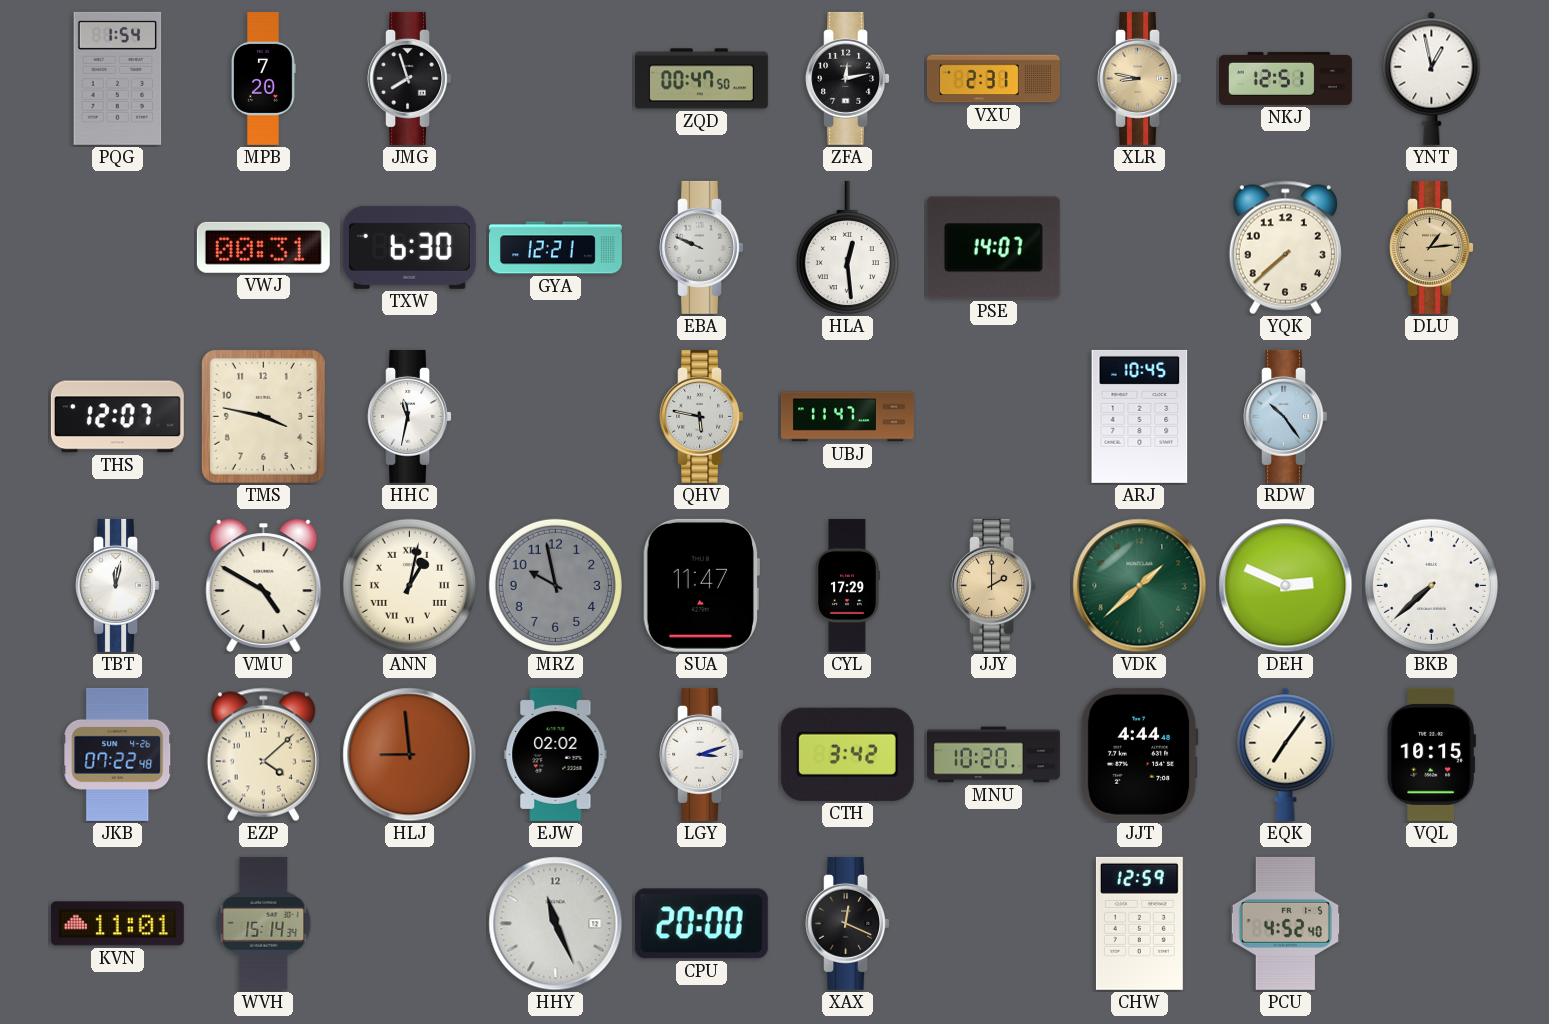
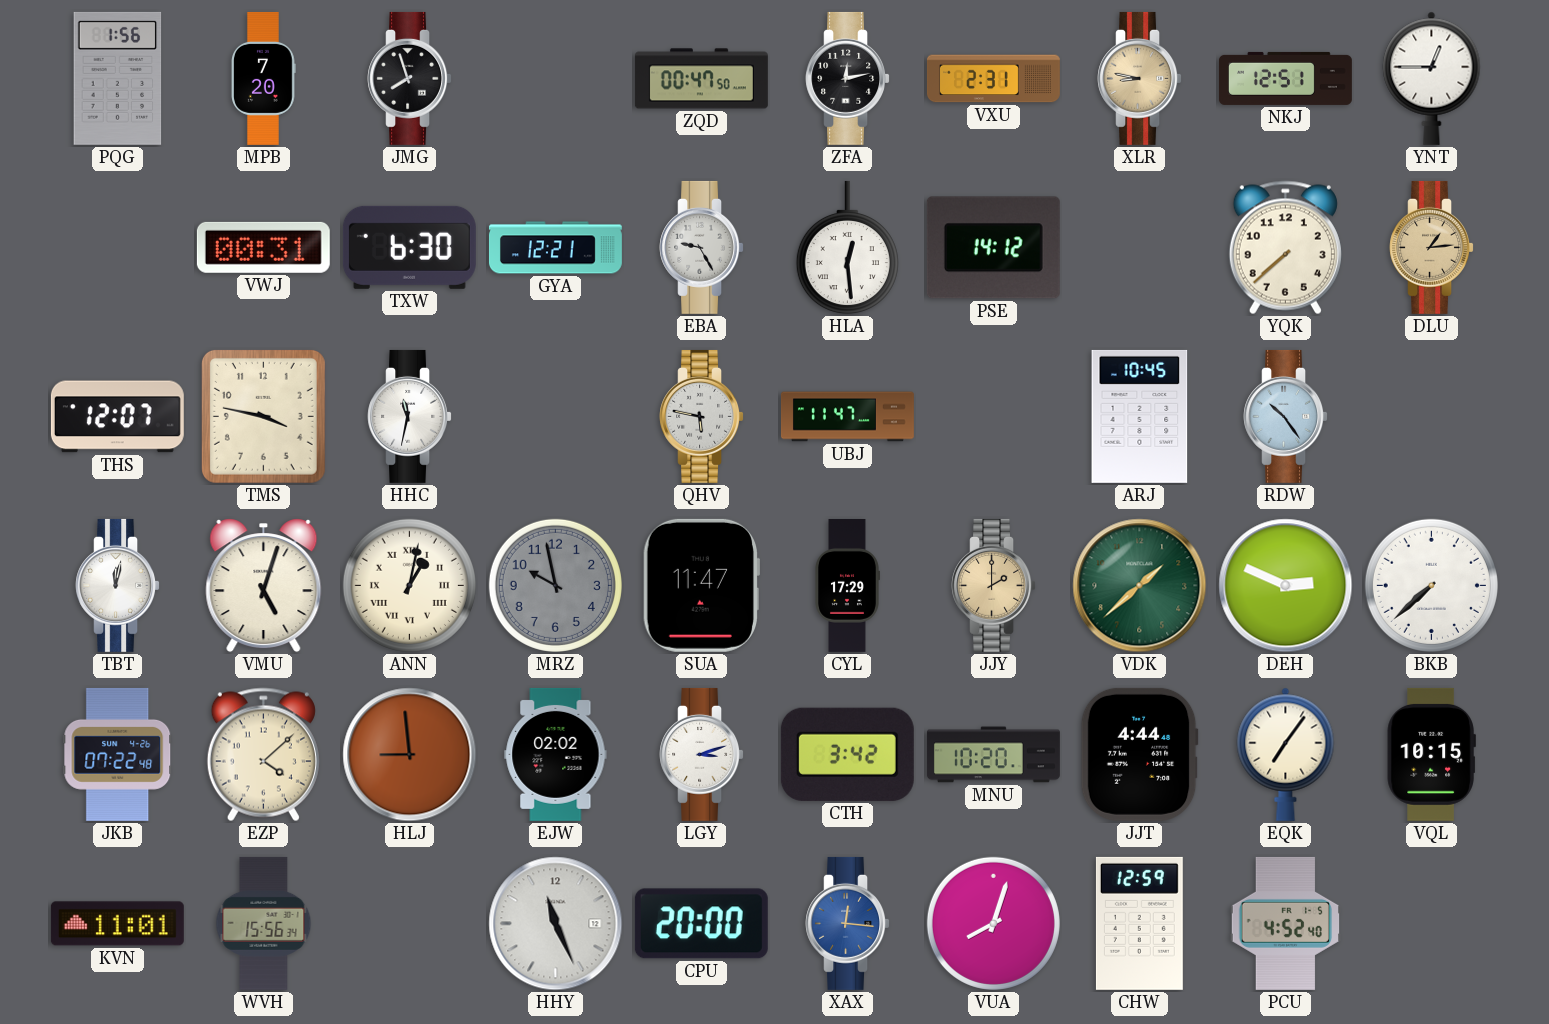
PQG: 1:54 -> 1:56 (118, 78)
YNT: 12:58 -> 12:45 (1432, 78)
EBA: 9:49 -> 9:25 (701, 247)
PSE: 14:07 -> 14:12 (993, 248)
VMU: 4:50 -> 5:03 (264, 586)
WVH: 15:14 -> 15:56 (264, 923)
XAX: 12:19 -> 12:16 (847, 923)
XAX dial: black -> blue (847, 923)
VUA: none -> 8:03 (993, 923)
